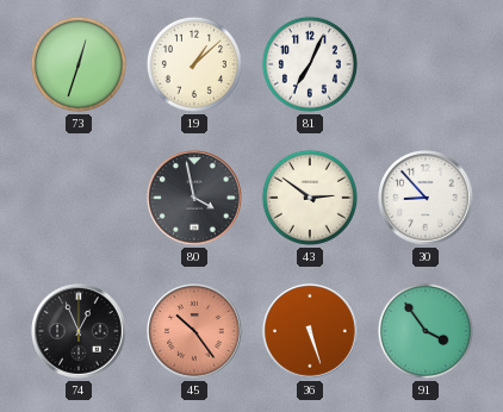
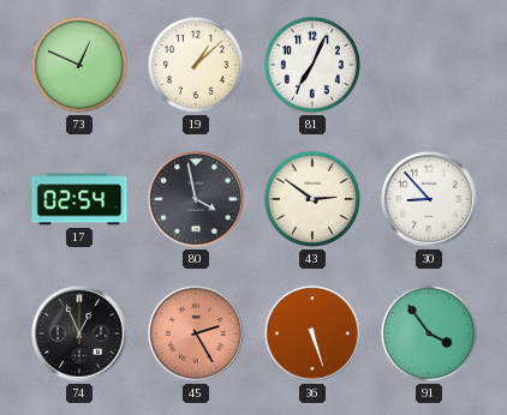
73: 12:33 -> 12:49 (79, 65)
17: none -> 02:54 (79, 199)
45: 10:24 -> 2:25 (197, 335)
